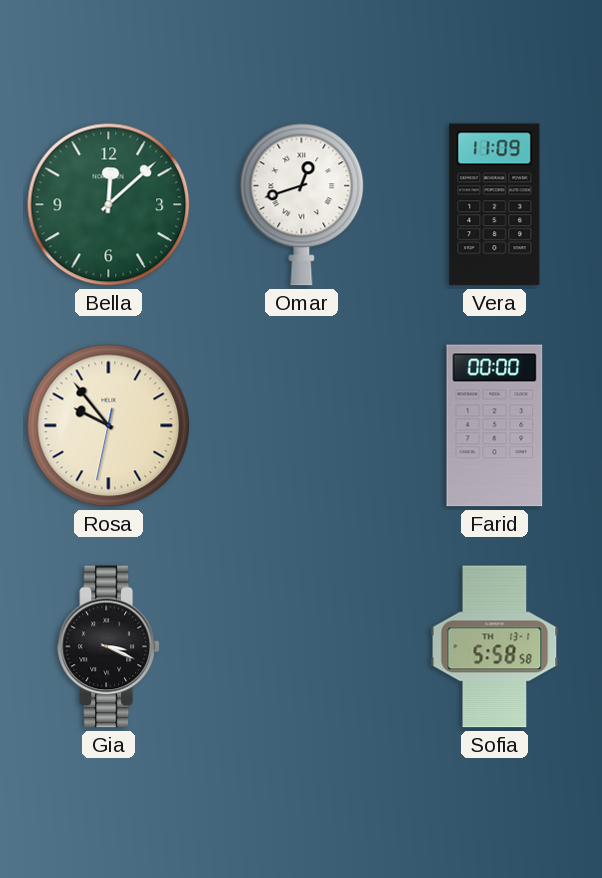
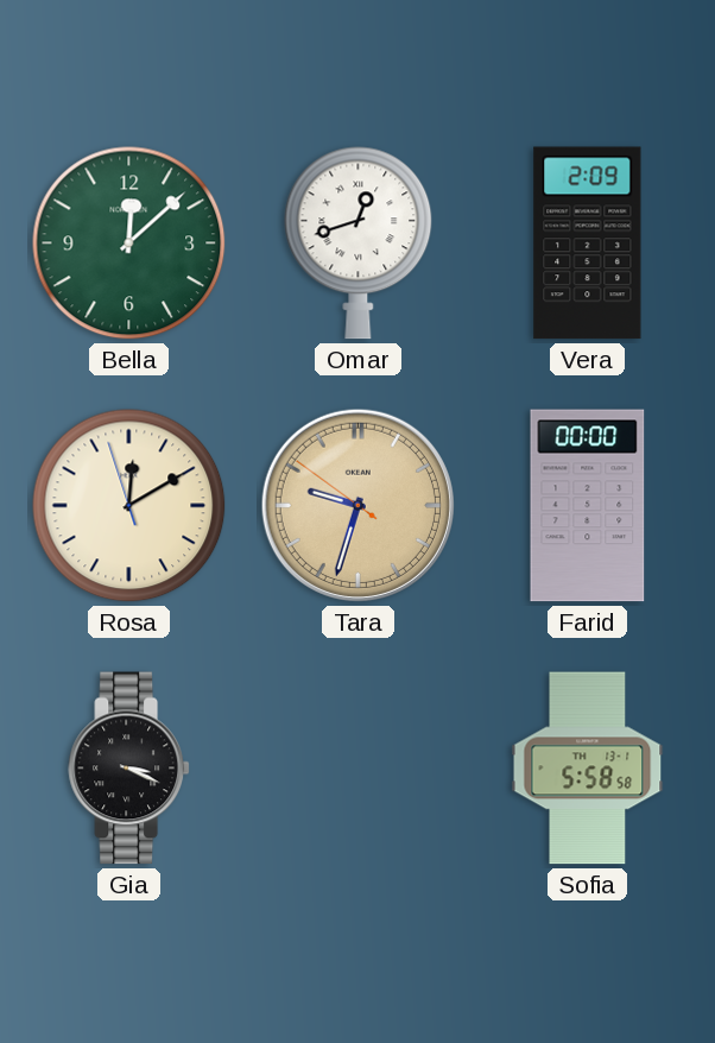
Vera: 11:09 -> 2:09 (588, 244)
Rosa: 9:53 -> 12:09 (129, 506)
Tara: none -> 9:32 (357, 505)
